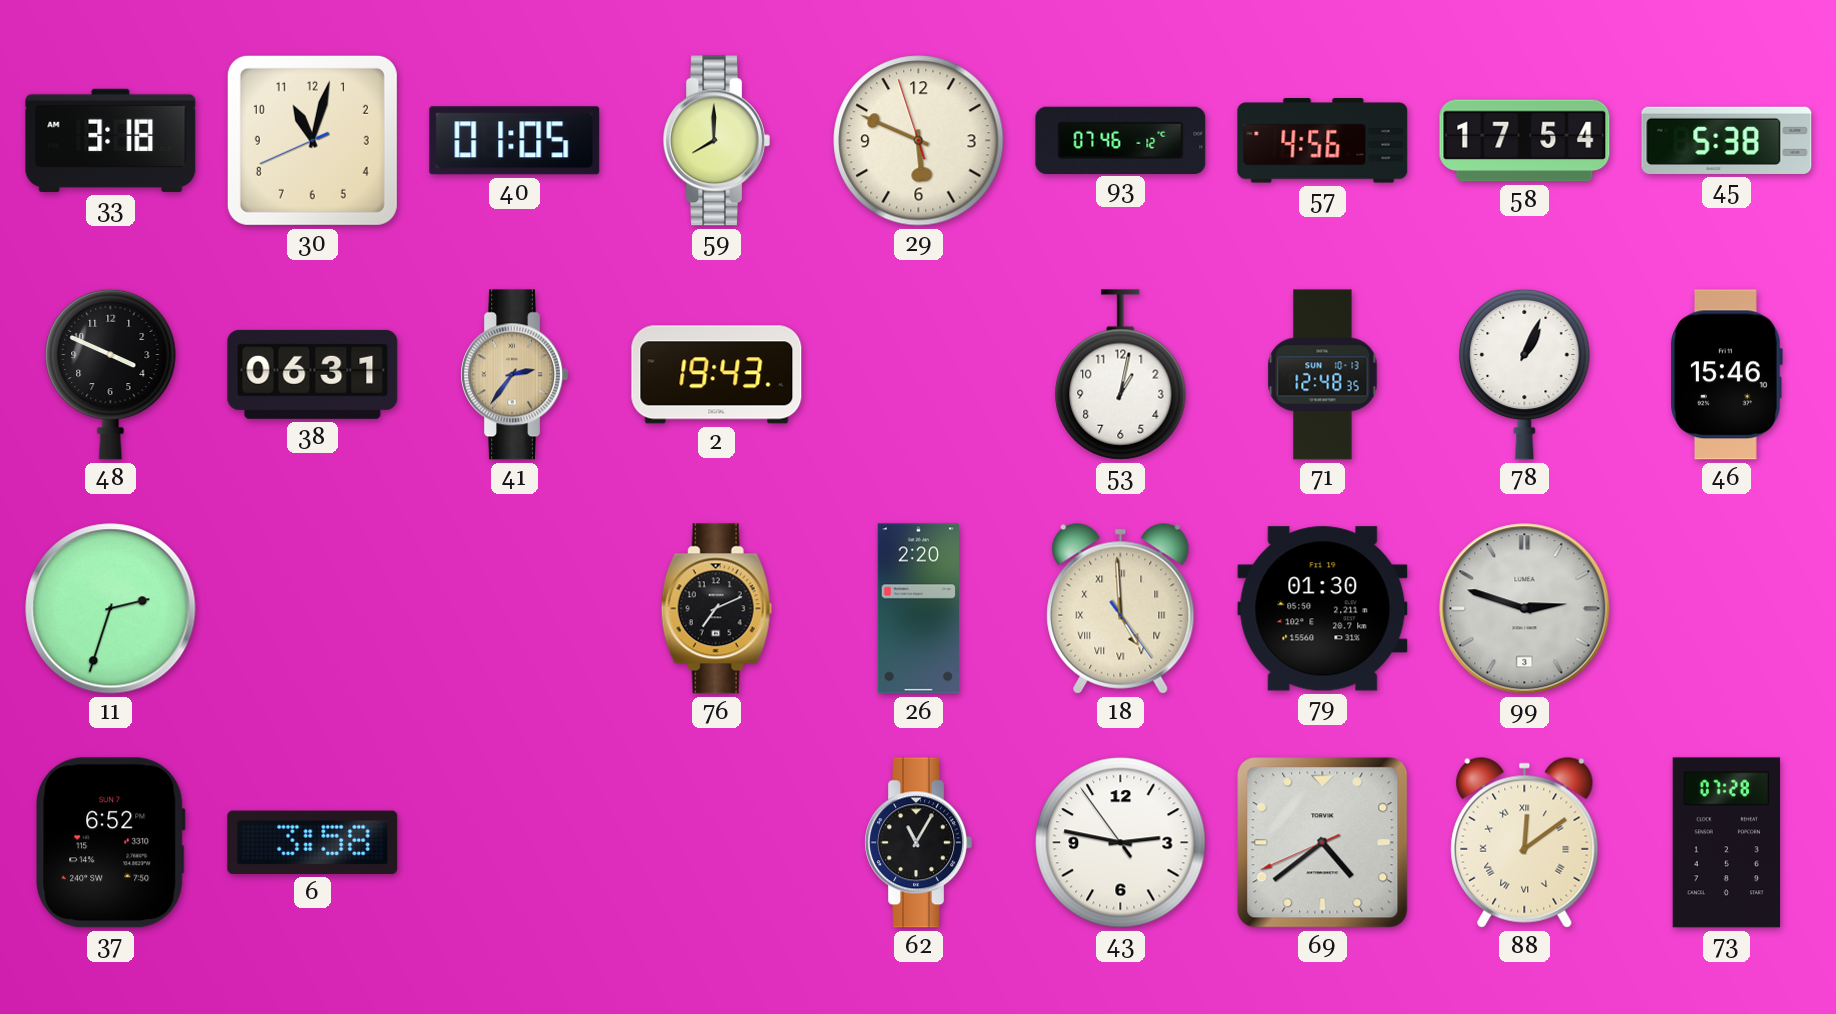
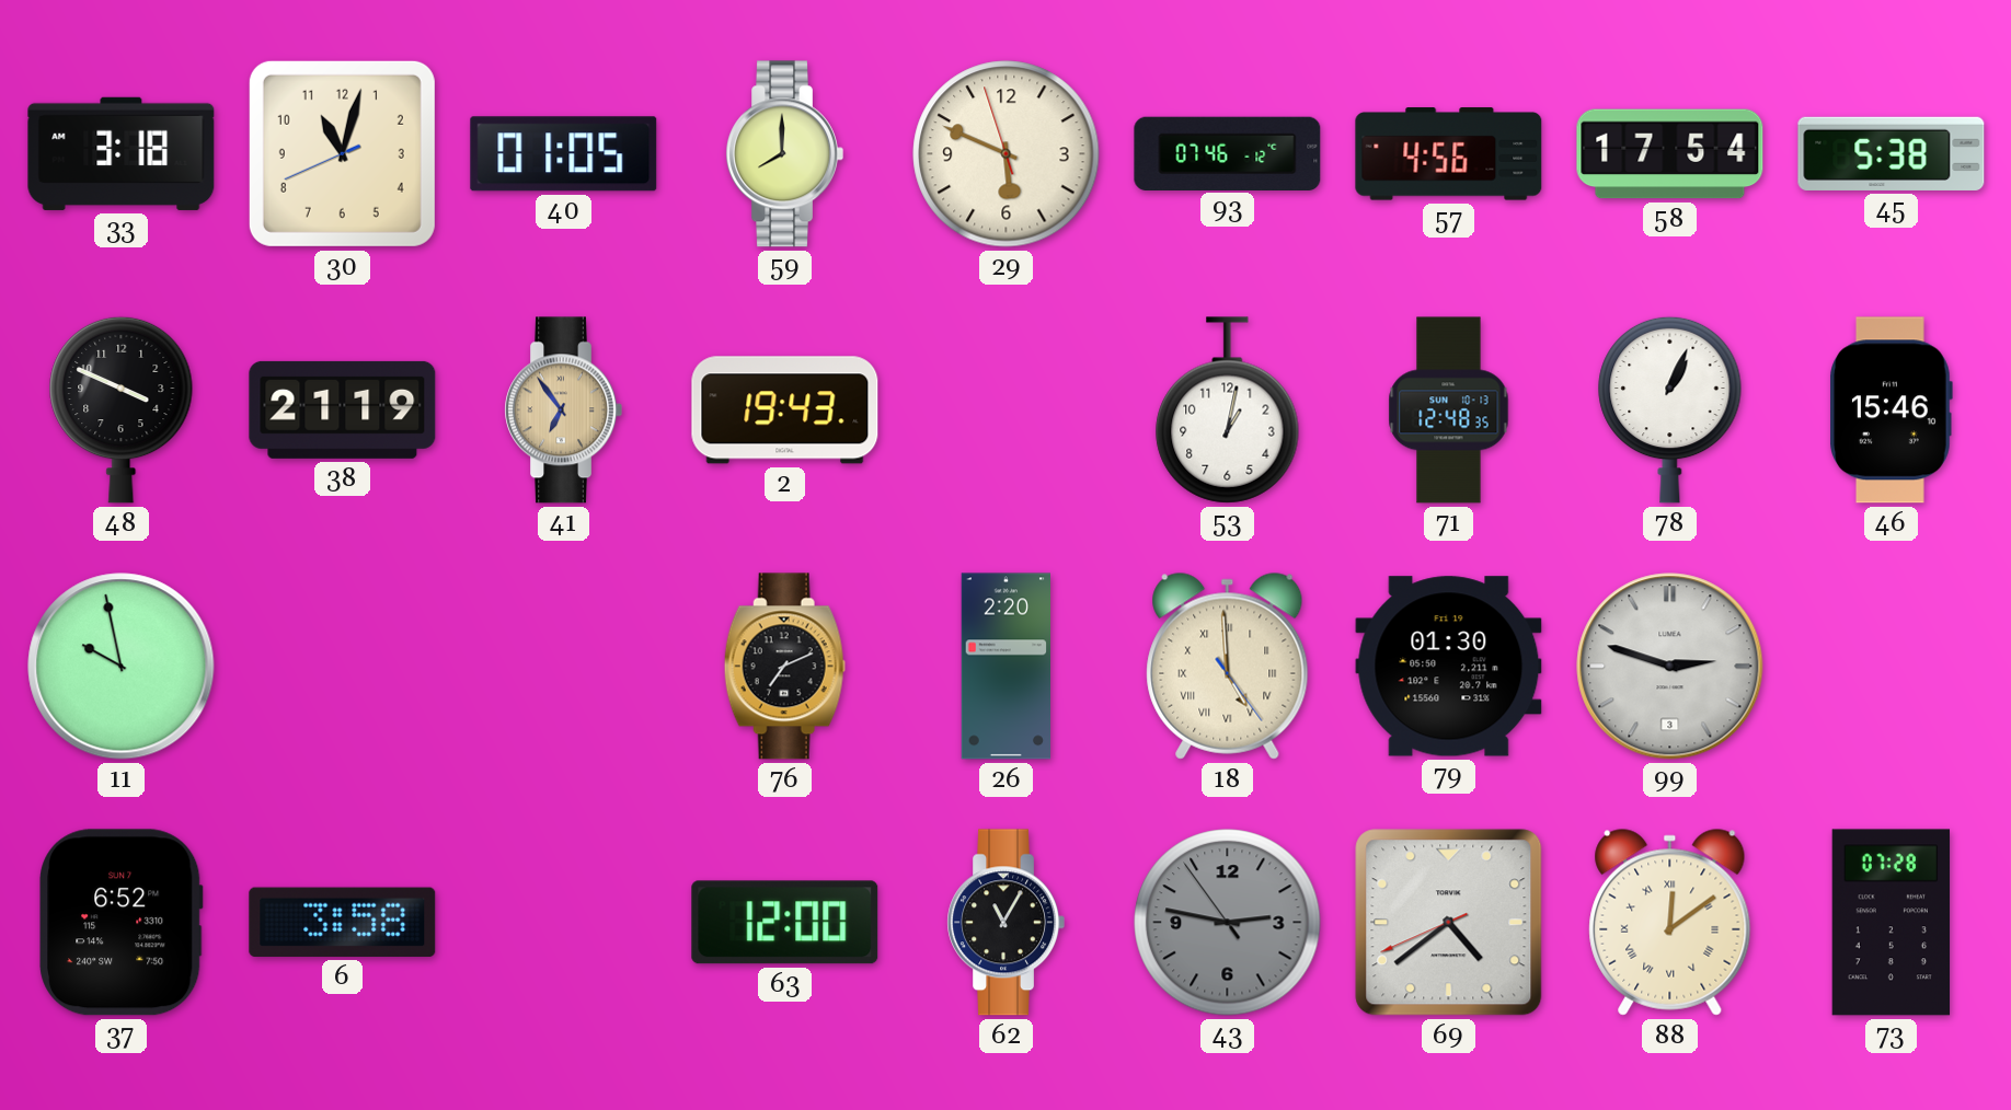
38: 06:31 -> 21:19 (343, 409)
41: 2:36 -> 6:54 (563, 411)
11: 2:33 -> 9:58 (122, 667)
63: none -> 12:00 (785, 923)
43 dial: white -> grey (1228, 923)
